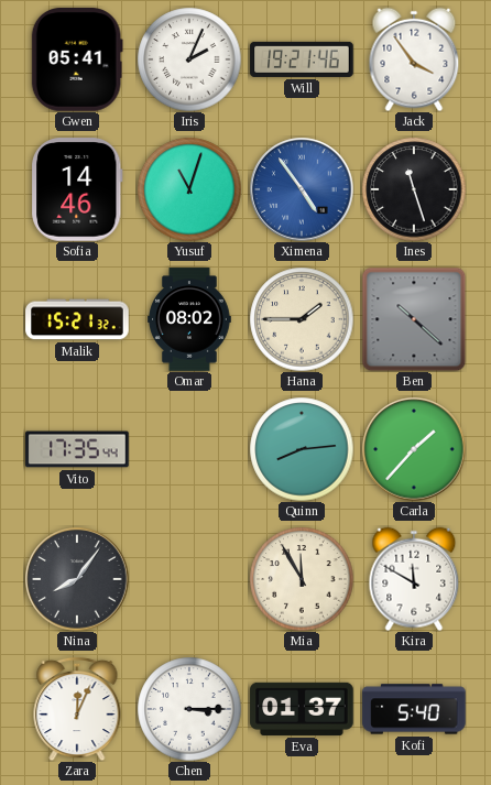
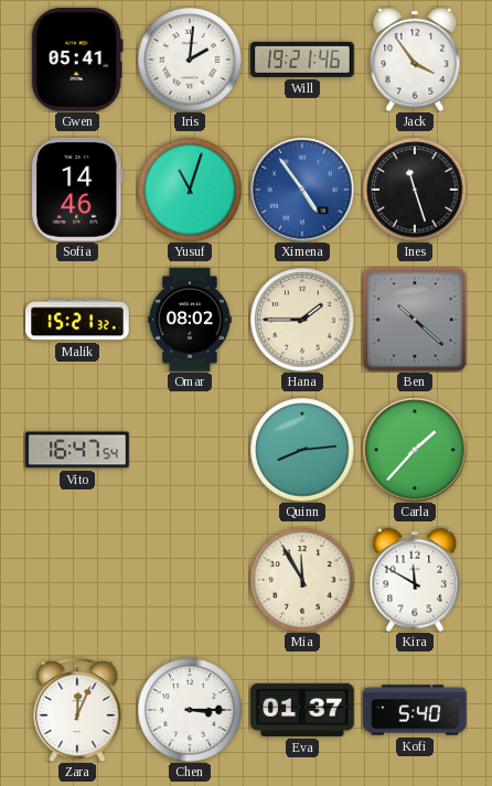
Iris: 2:04 -> 2:01 (190, 60)
Vito: 17:35 -> 16:47 (77, 450)
Nina: 8:06 -> none (77, 579)
